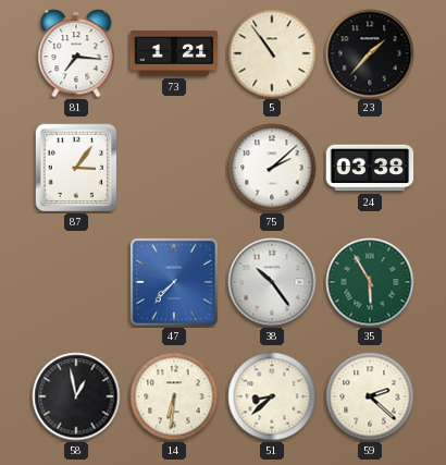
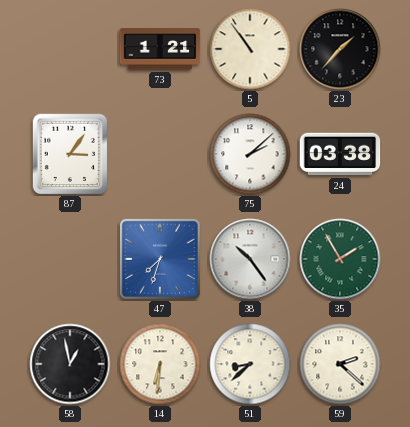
81: 7:16 -> none (76, 53)
47: 7:37 -> 7:33 (160, 259)
35: 5:55 -> 1:55 (340, 259)
